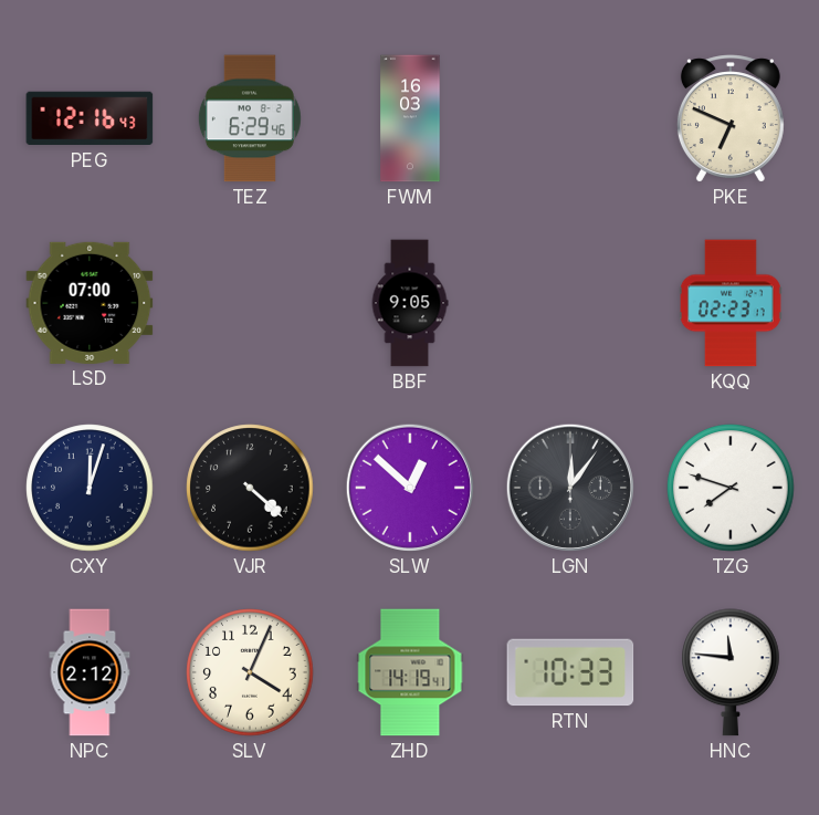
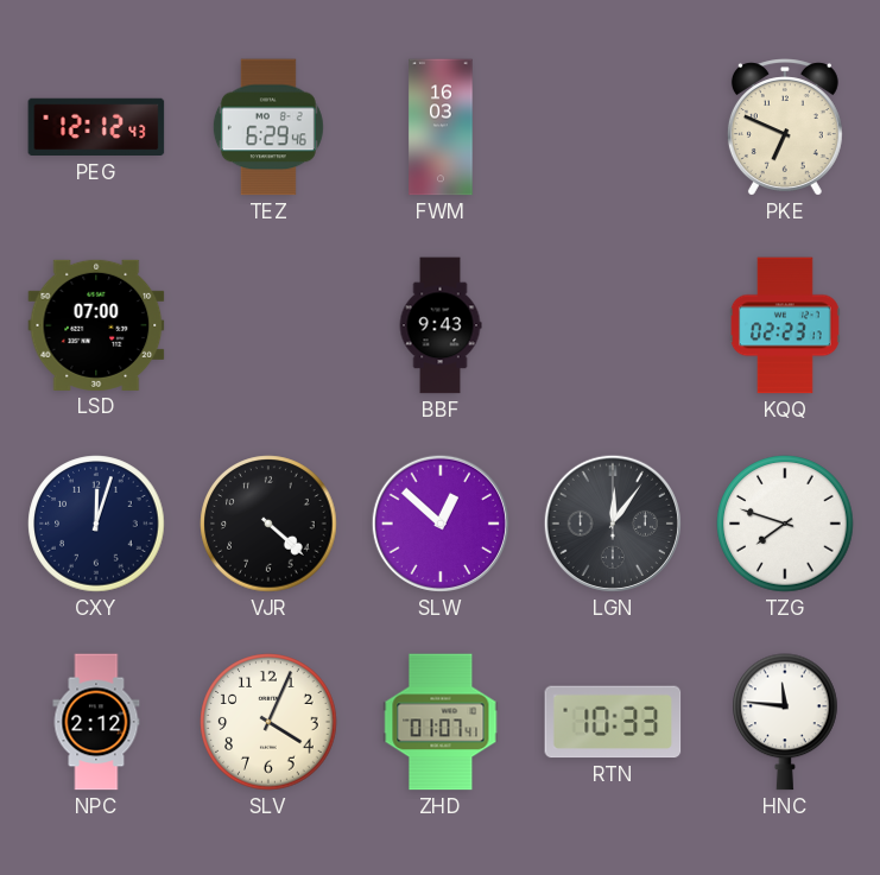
PEG: 12:16 -> 12:12 (96, 127)
BBF: 9:05 -> 9:43 (441, 325)
ZHD: 14:19 -> 01:07 (441, 722)
